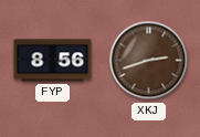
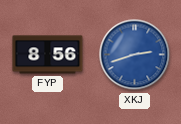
XKJ dial: brown -> blue (135, 55)
